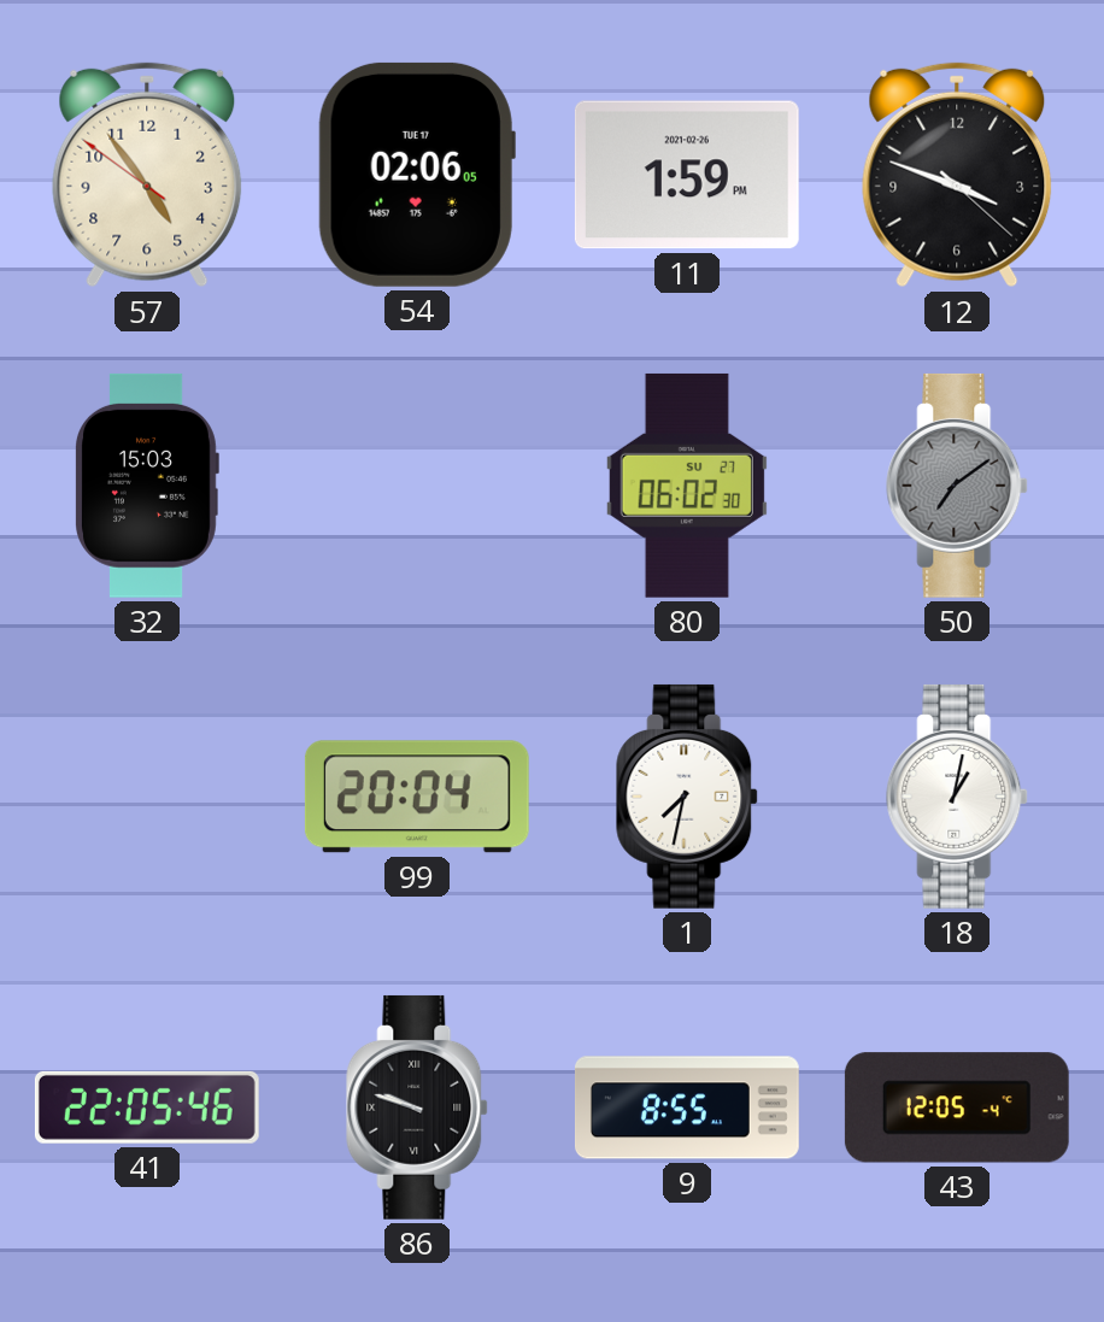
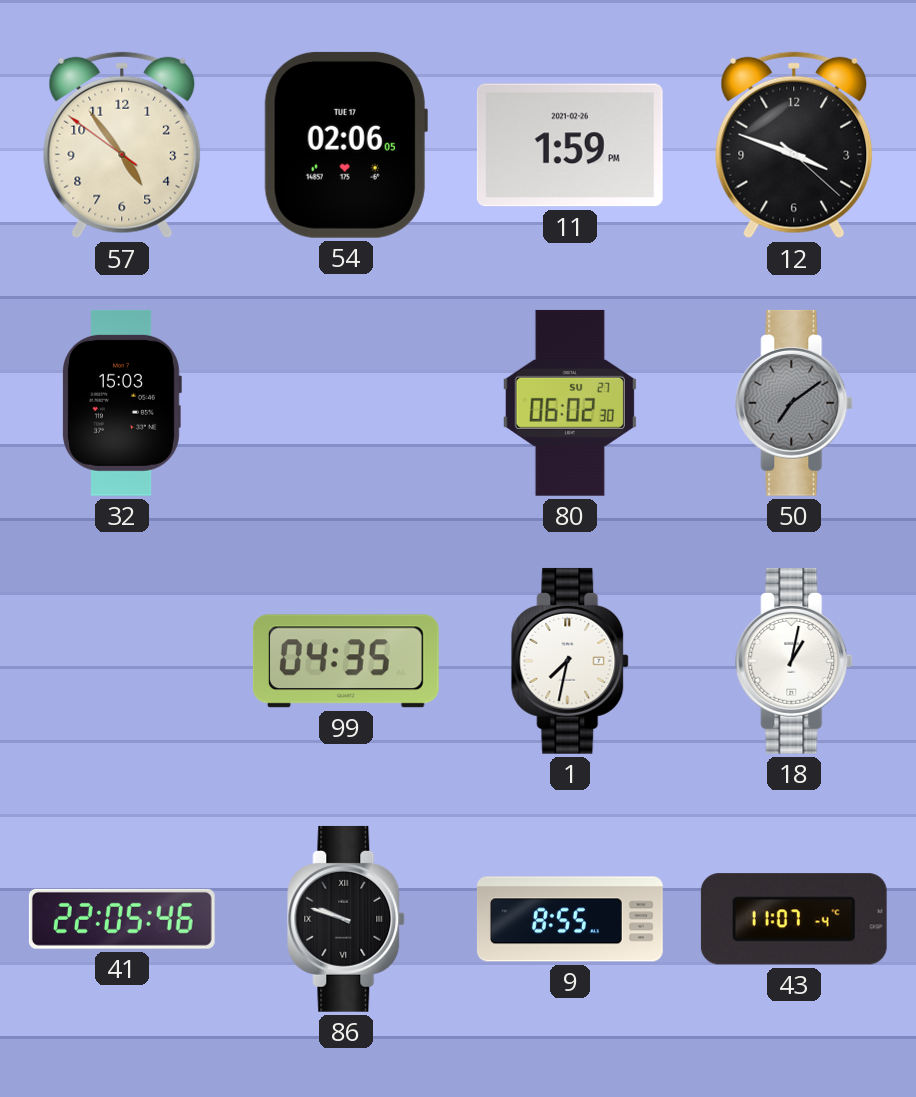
99: 20:04 -> 04:35 (346, 661)
43: 12:05 -> 11:07 (794, 919)
